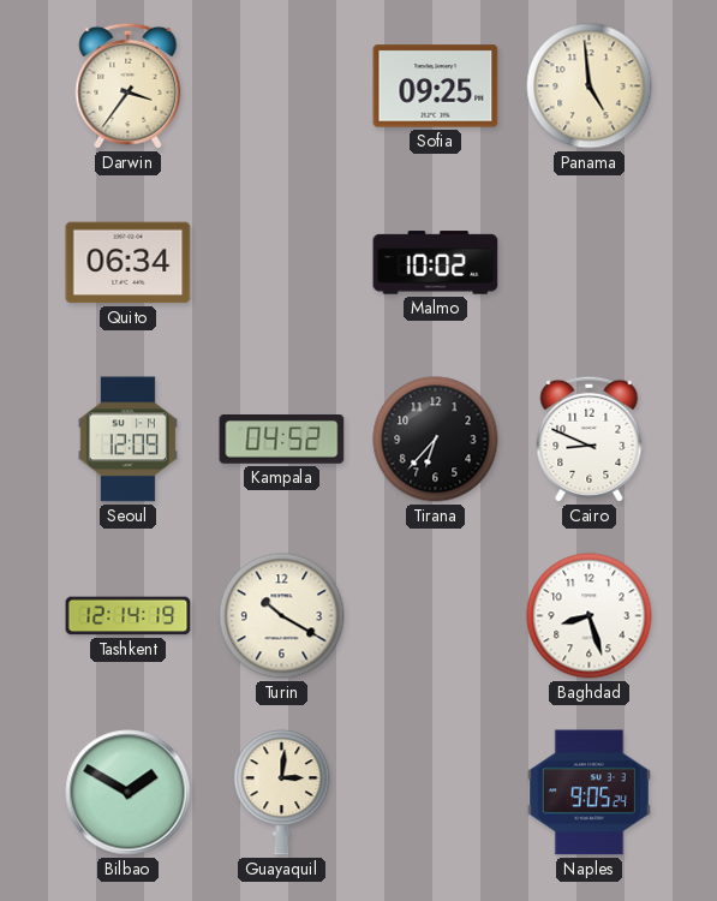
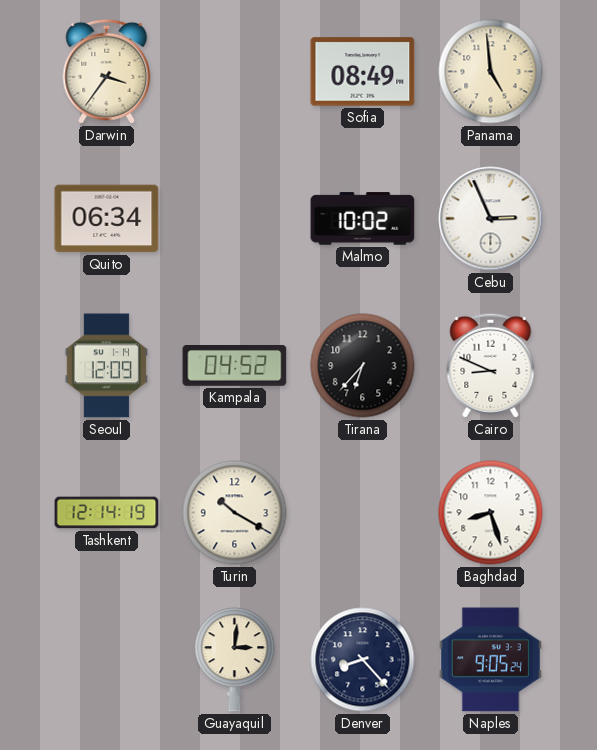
Sofia: 09:25 -> 08:49 (363, 72)
Cebu: none -> 2:56 (491, 219)
Bilbao: 1:50 -> none (129, 793)
Denver: none -> 8:23 (363, 660)
